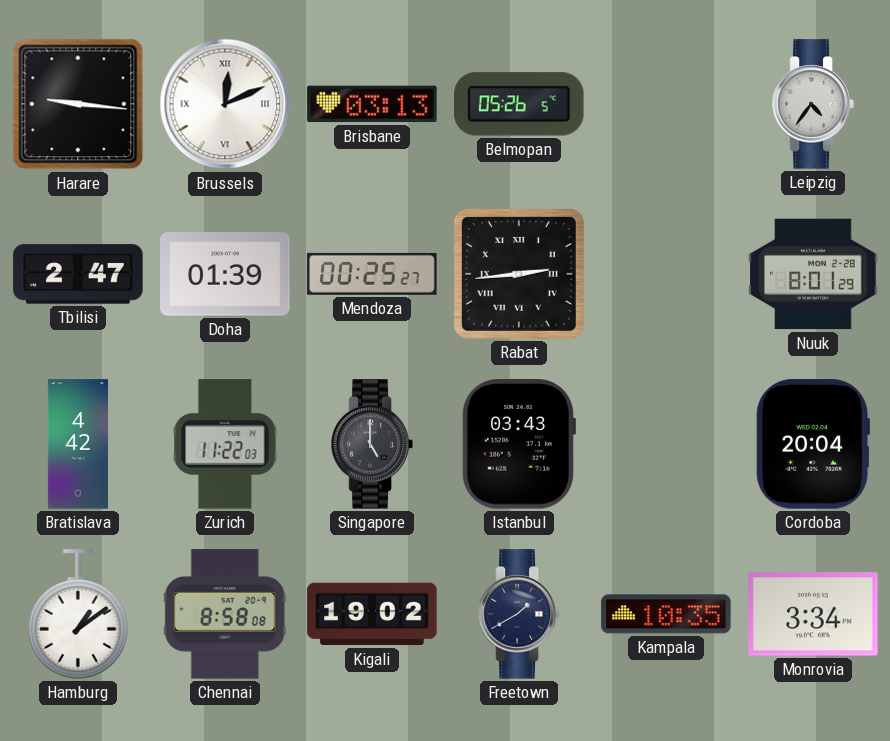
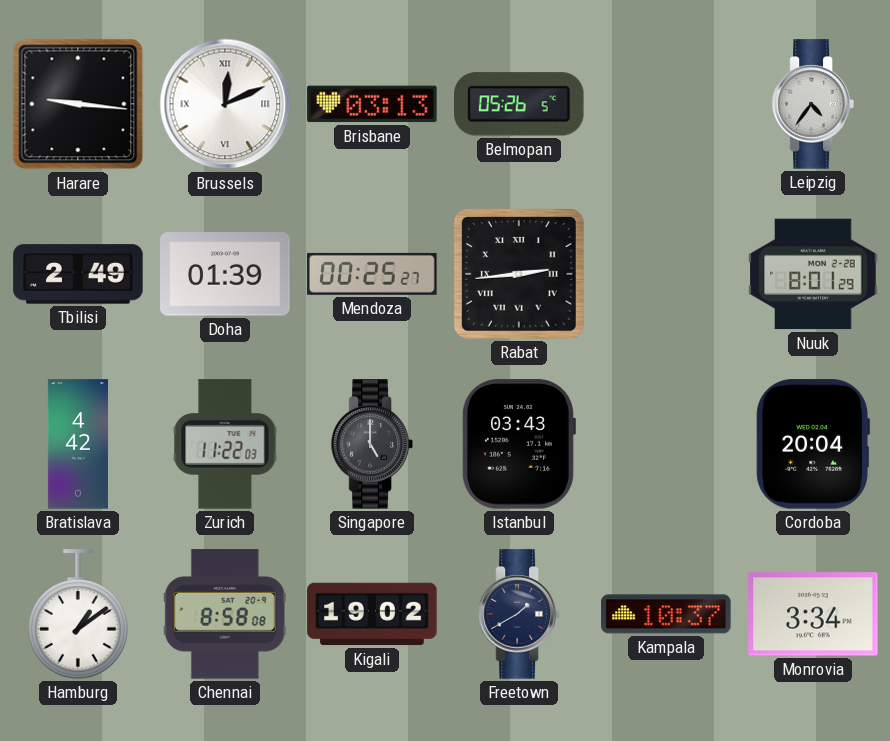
Tbilisi: 2:47 -> 2:49 (78, 274)
Kampala: 10:35 -> 10:37 (666, 614)
